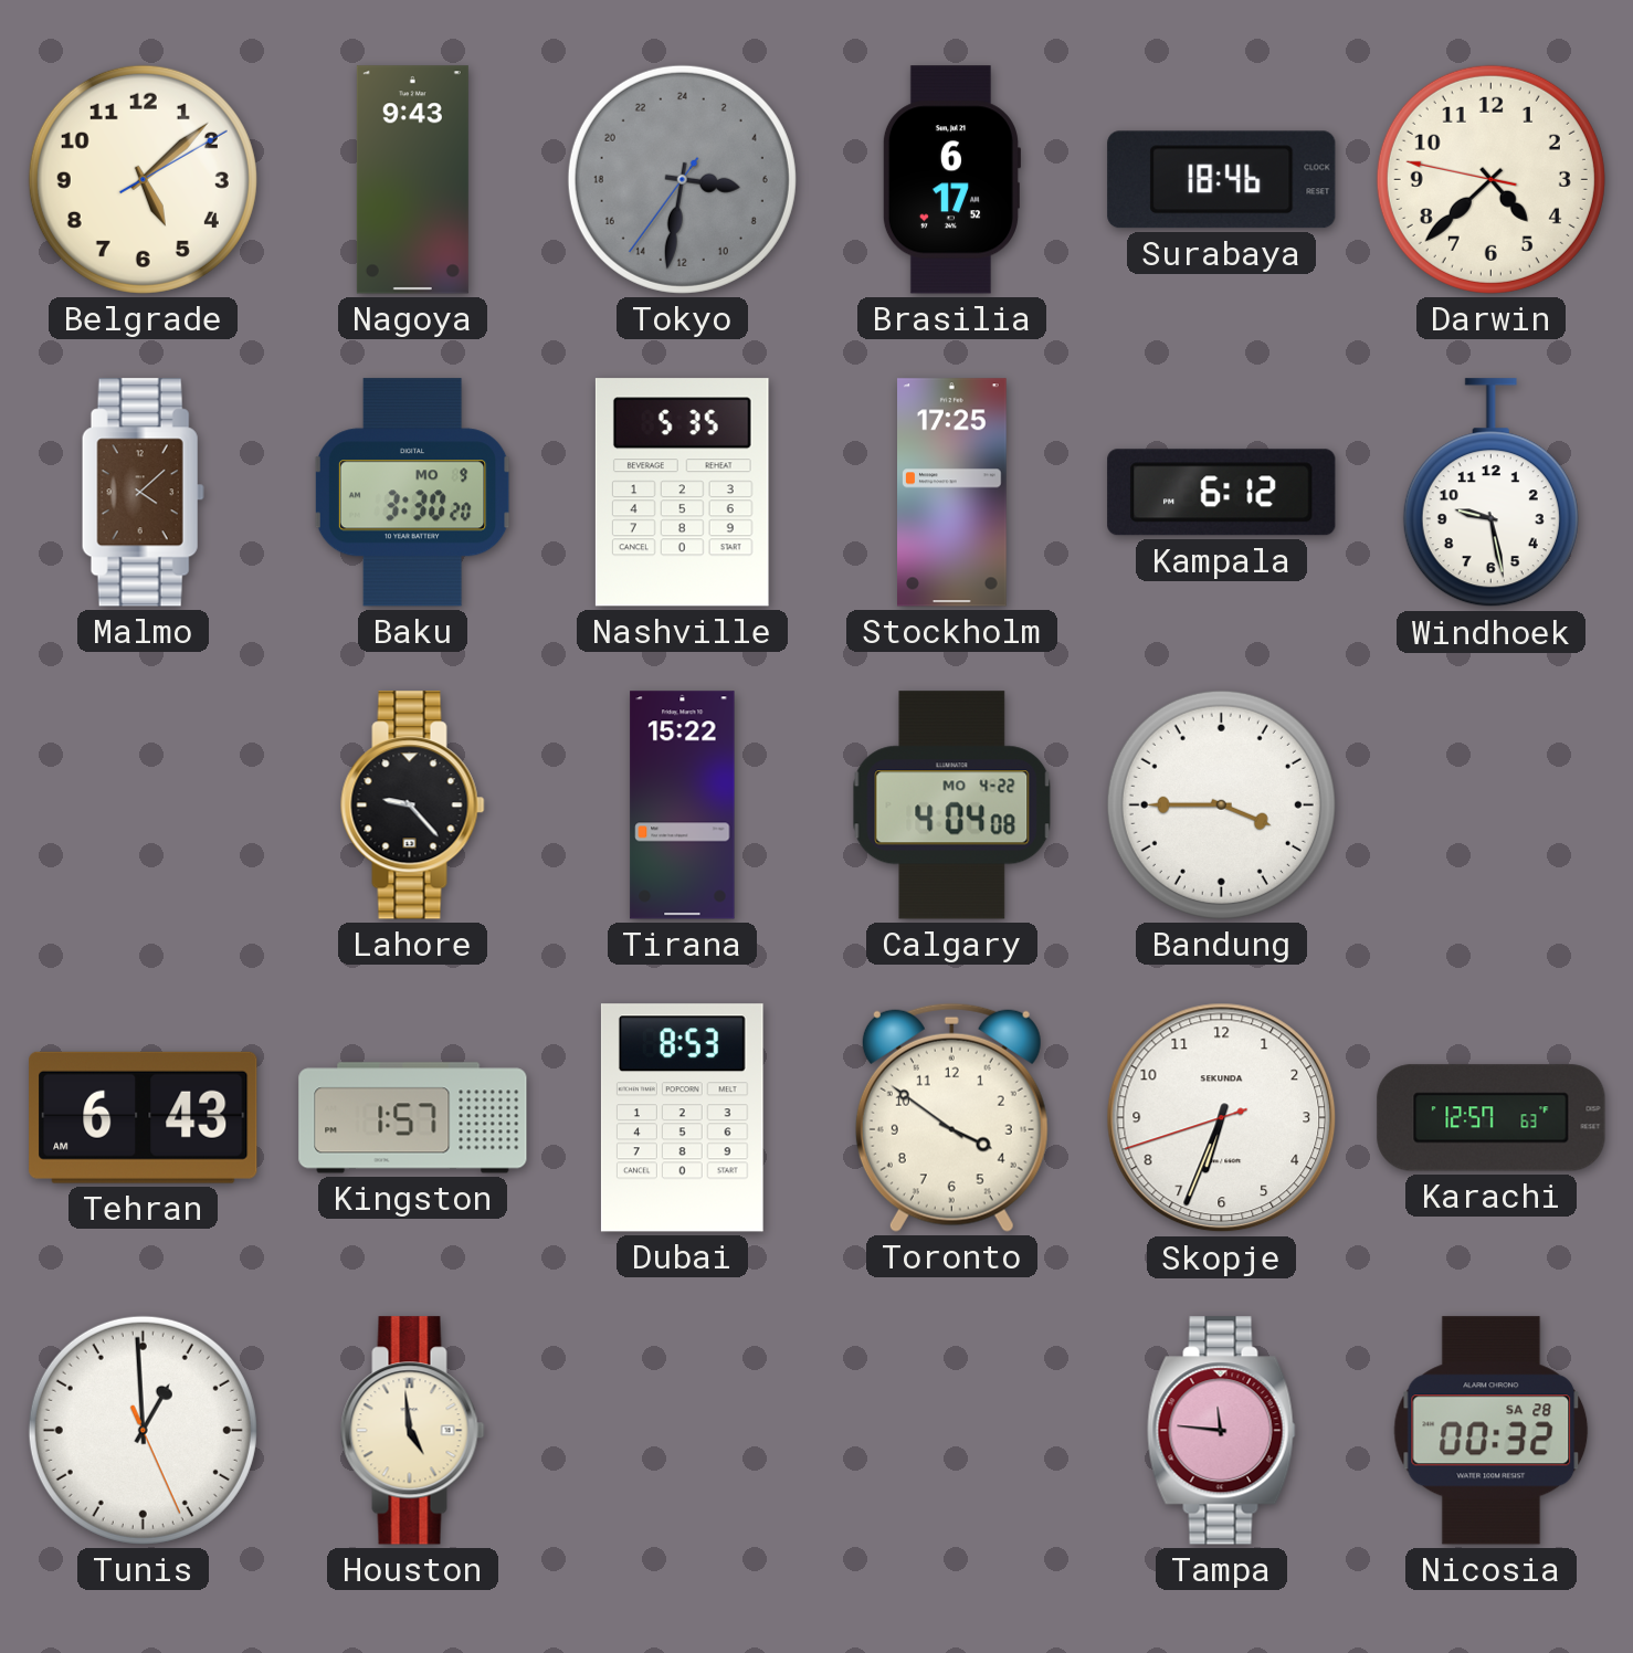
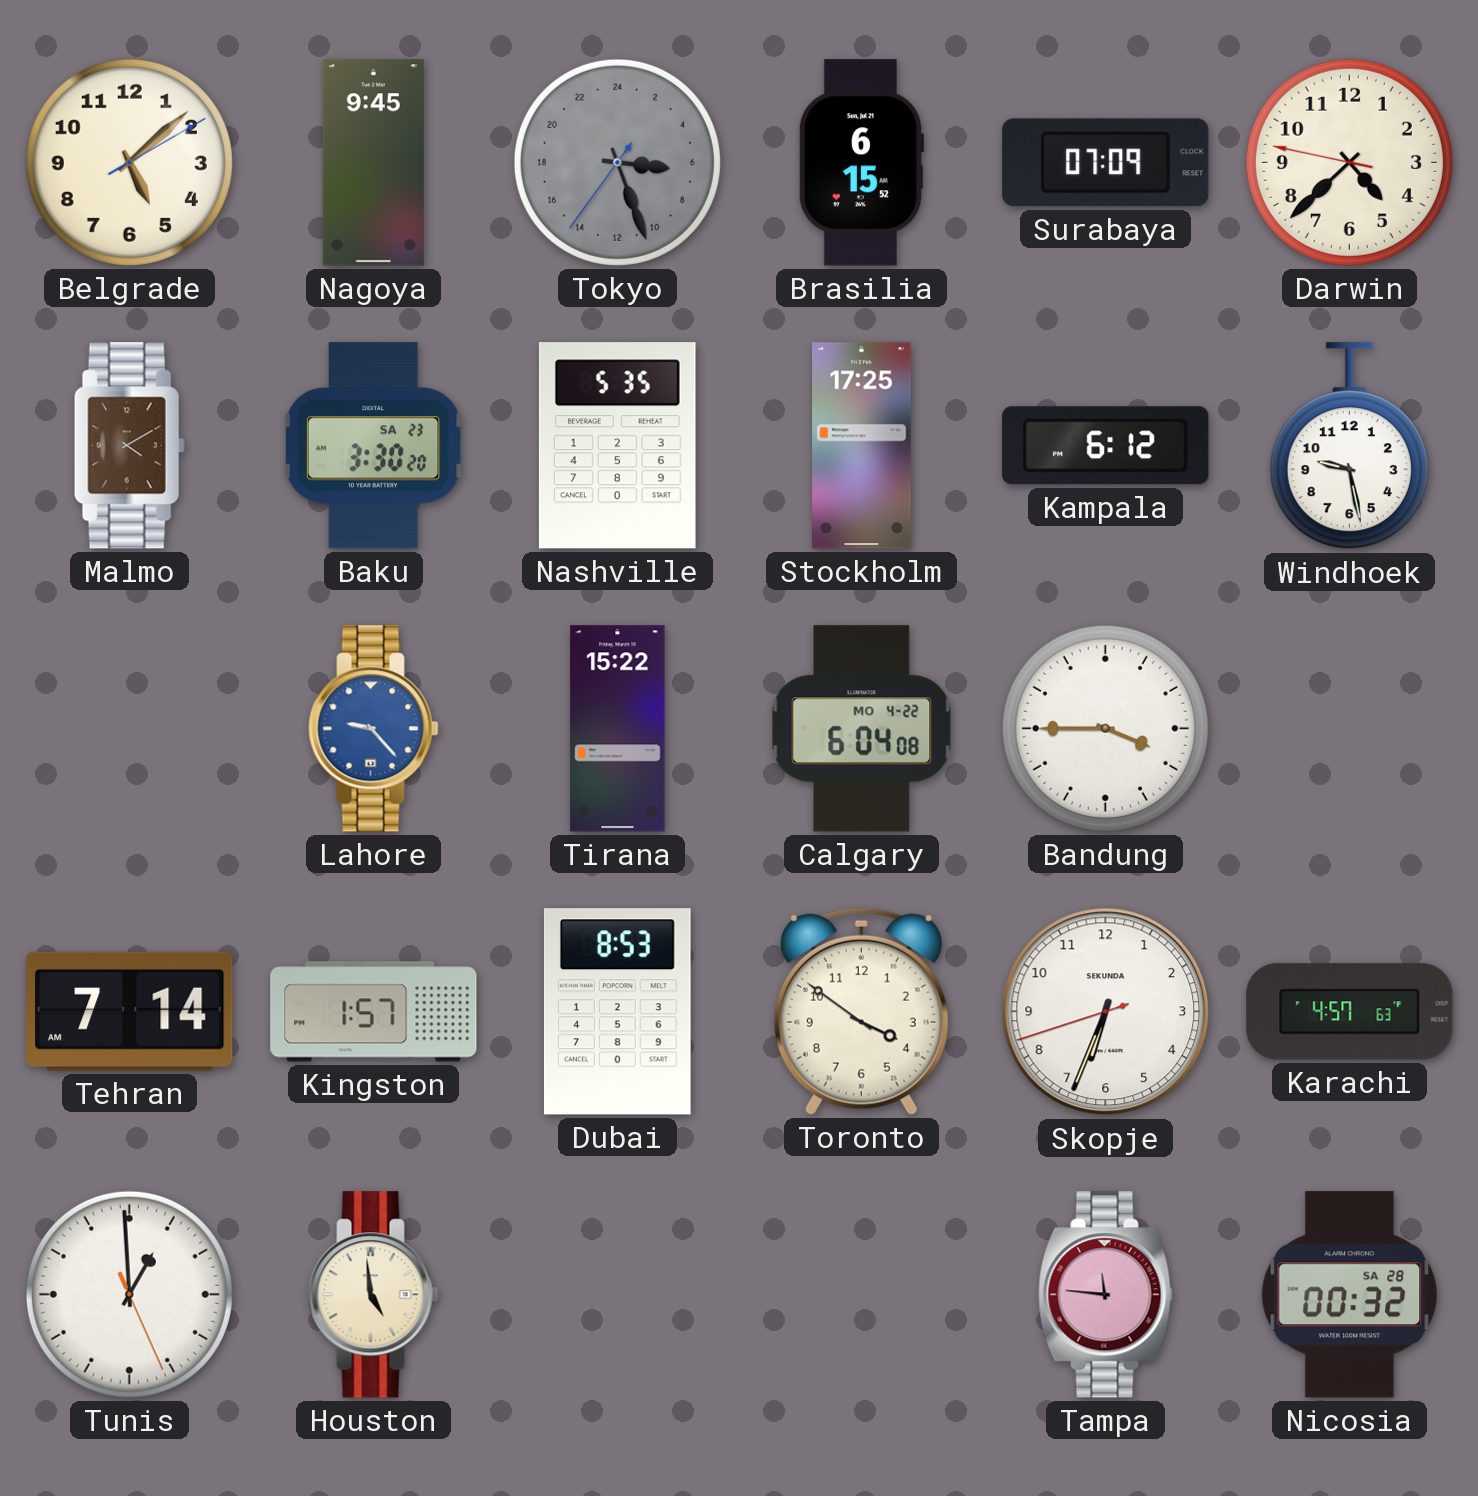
Nagoya: 9:43 -> 9:45 (373, 163)
Tokyo: 6:31 -> 6:26 (617, 162)
Brasilia: 6:17 -> 6:15 (860, 163)
Surabaya: 18:46 -> 07:09 (1106, 163)
Malmo: 4:08 -> 4:10 (129, 446)
Baku date: MO 9 -> SA 23 (374, 446)
Lahore dial: black -> blue (374, 729)
Calgary: 4:04 -> 6:04 (862, 729)
Tehran: 6:43 -> 7:14 (130, 1011)
Karachi: 12:57 -> 4:57 (1350, 1012)
